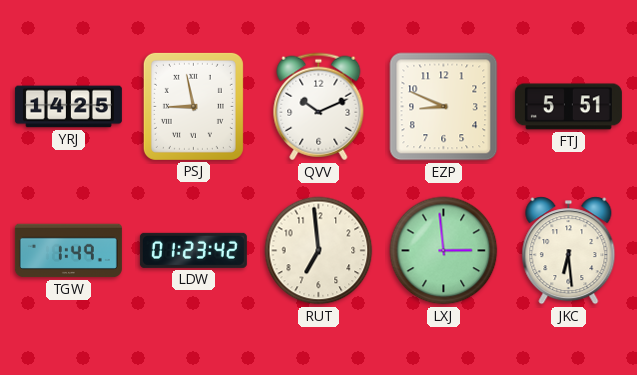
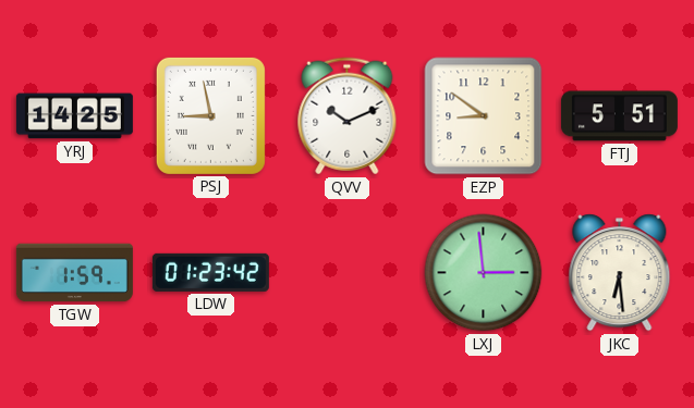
EZP: 8:49 -> 8:51 (484, 116)
TGW: 1:49 -> 1:59 (74, 273)
RUT: 6:59 -> none (319, 251)
